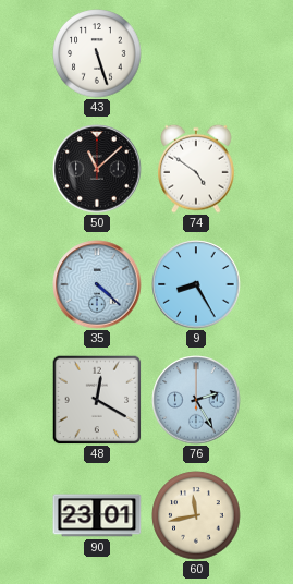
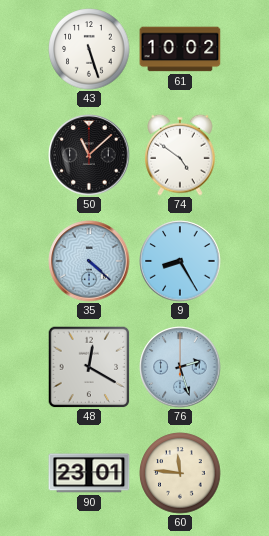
61: none -> 10:02 (180, 49)
76: 2:25 -> 2:27 (180, 367)
60: 11:43 -> 11:46 (180, 473)
